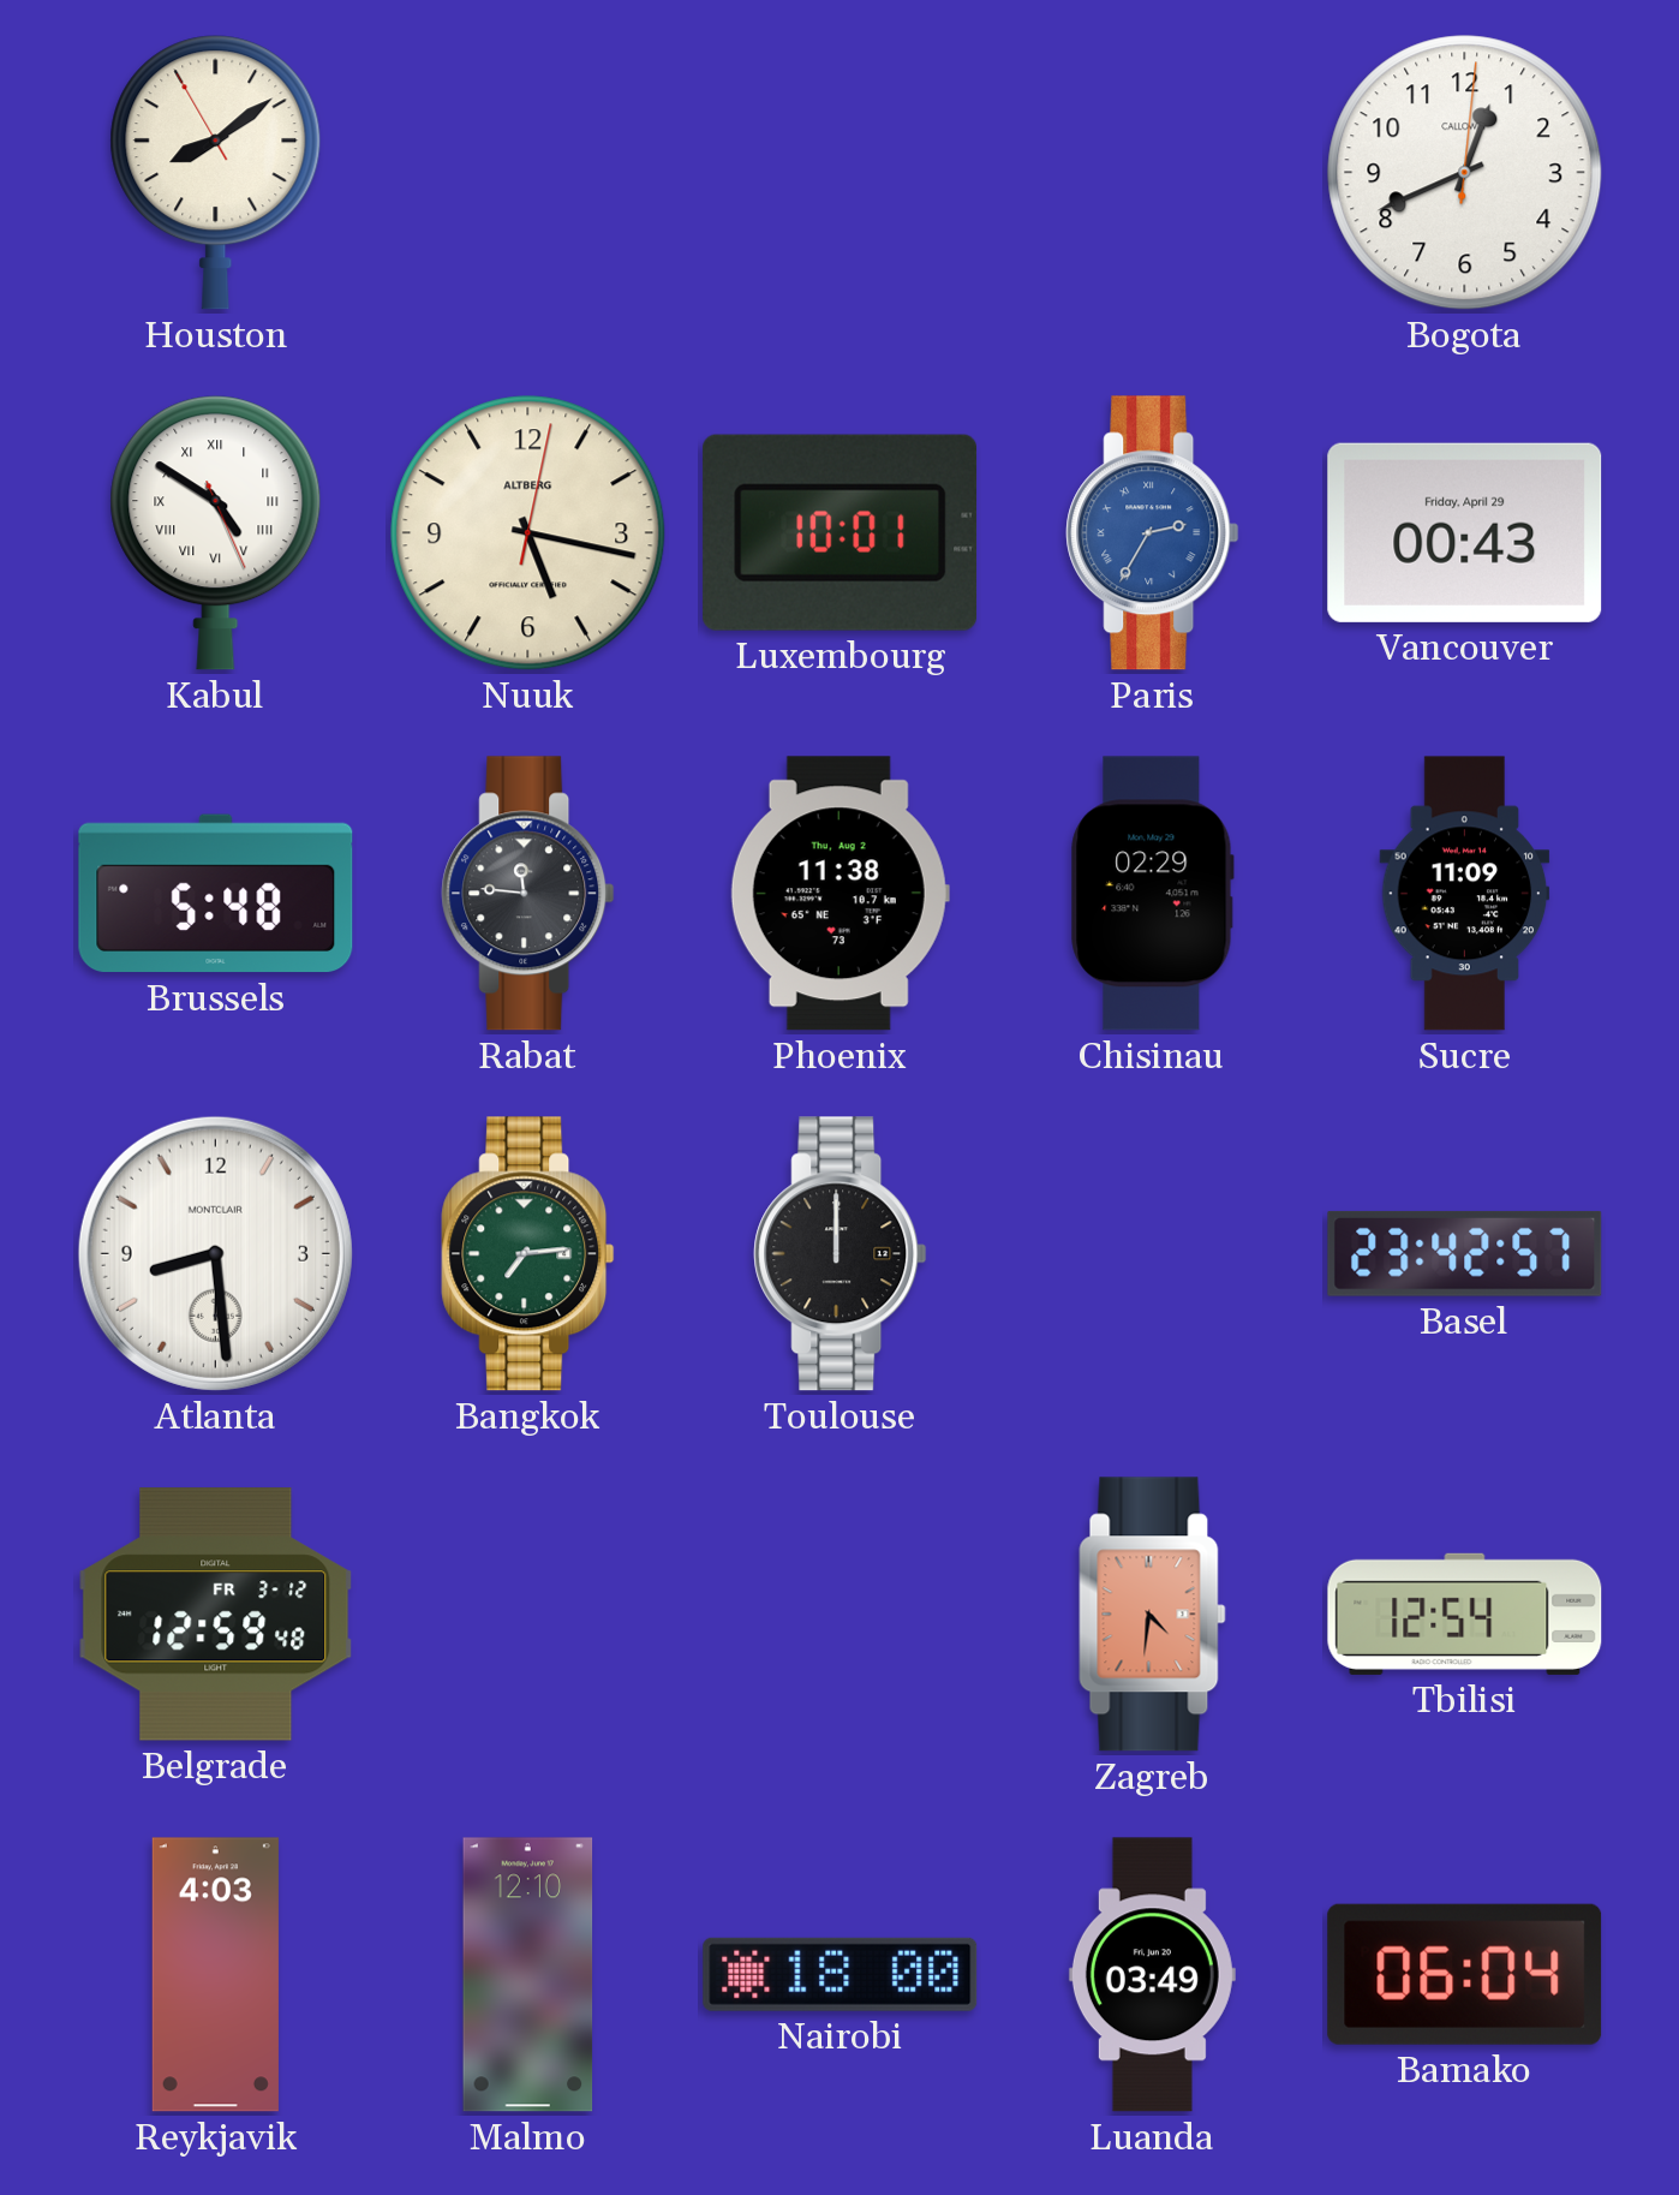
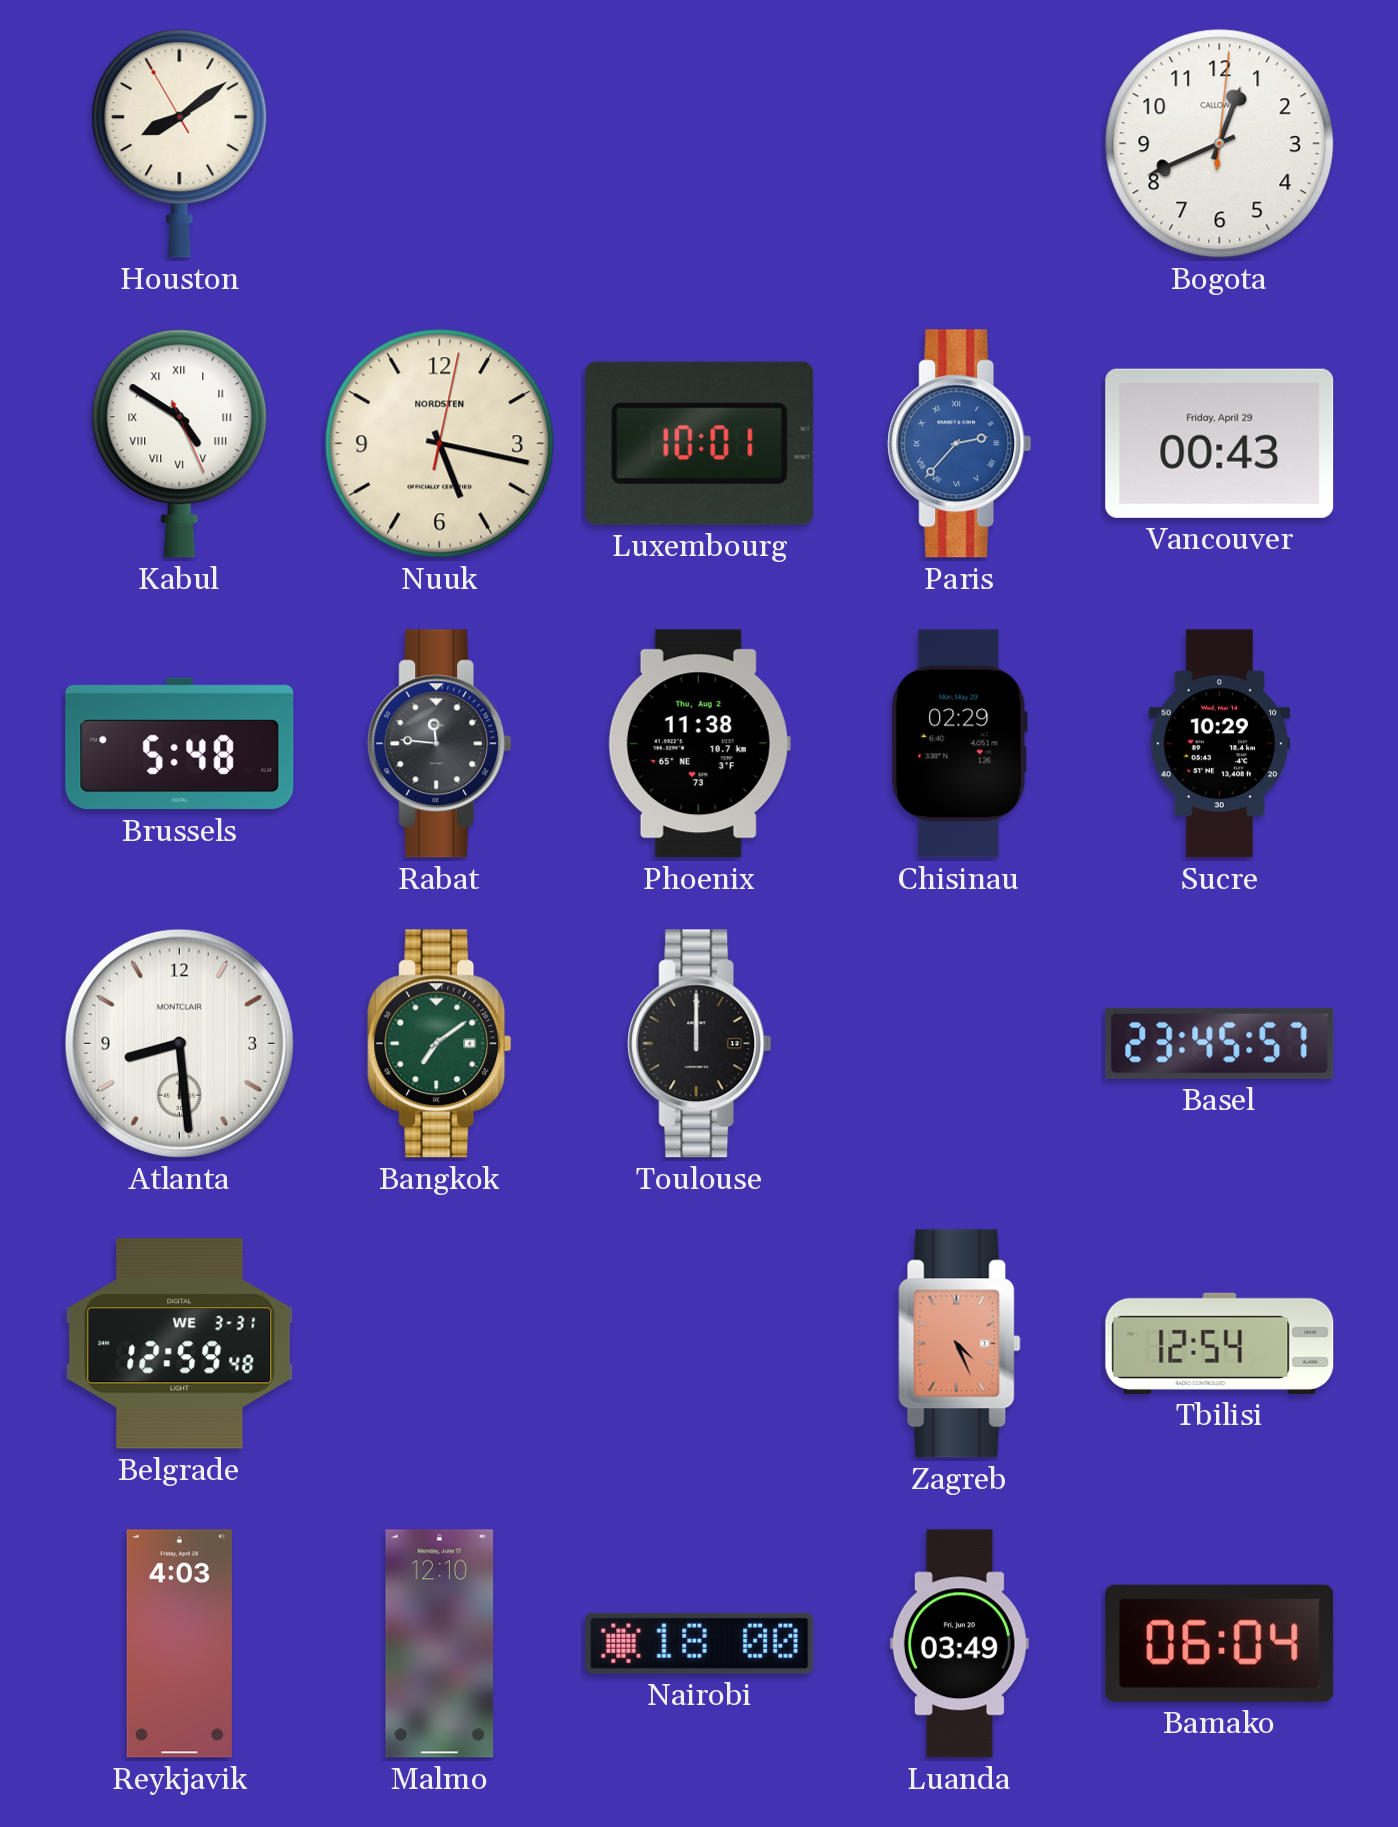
Nuuk brand: ALTBERG -> NORDSTEN (440, 444)
Paris: 2:35 -> 2:37 (960, 444)
Sucre: 11:09 -> 10:29 (1220, 744)
Bangkok: 7:14 -> 7:09 (440, 1044)
Basel: 23:42 -> 23:45 (1220, 1043)
Belgrade date: FR 3-12 -> WE 3-31 (180, 1344)
Zagreb: 4:31 -> 4:26 (960, 1344)
